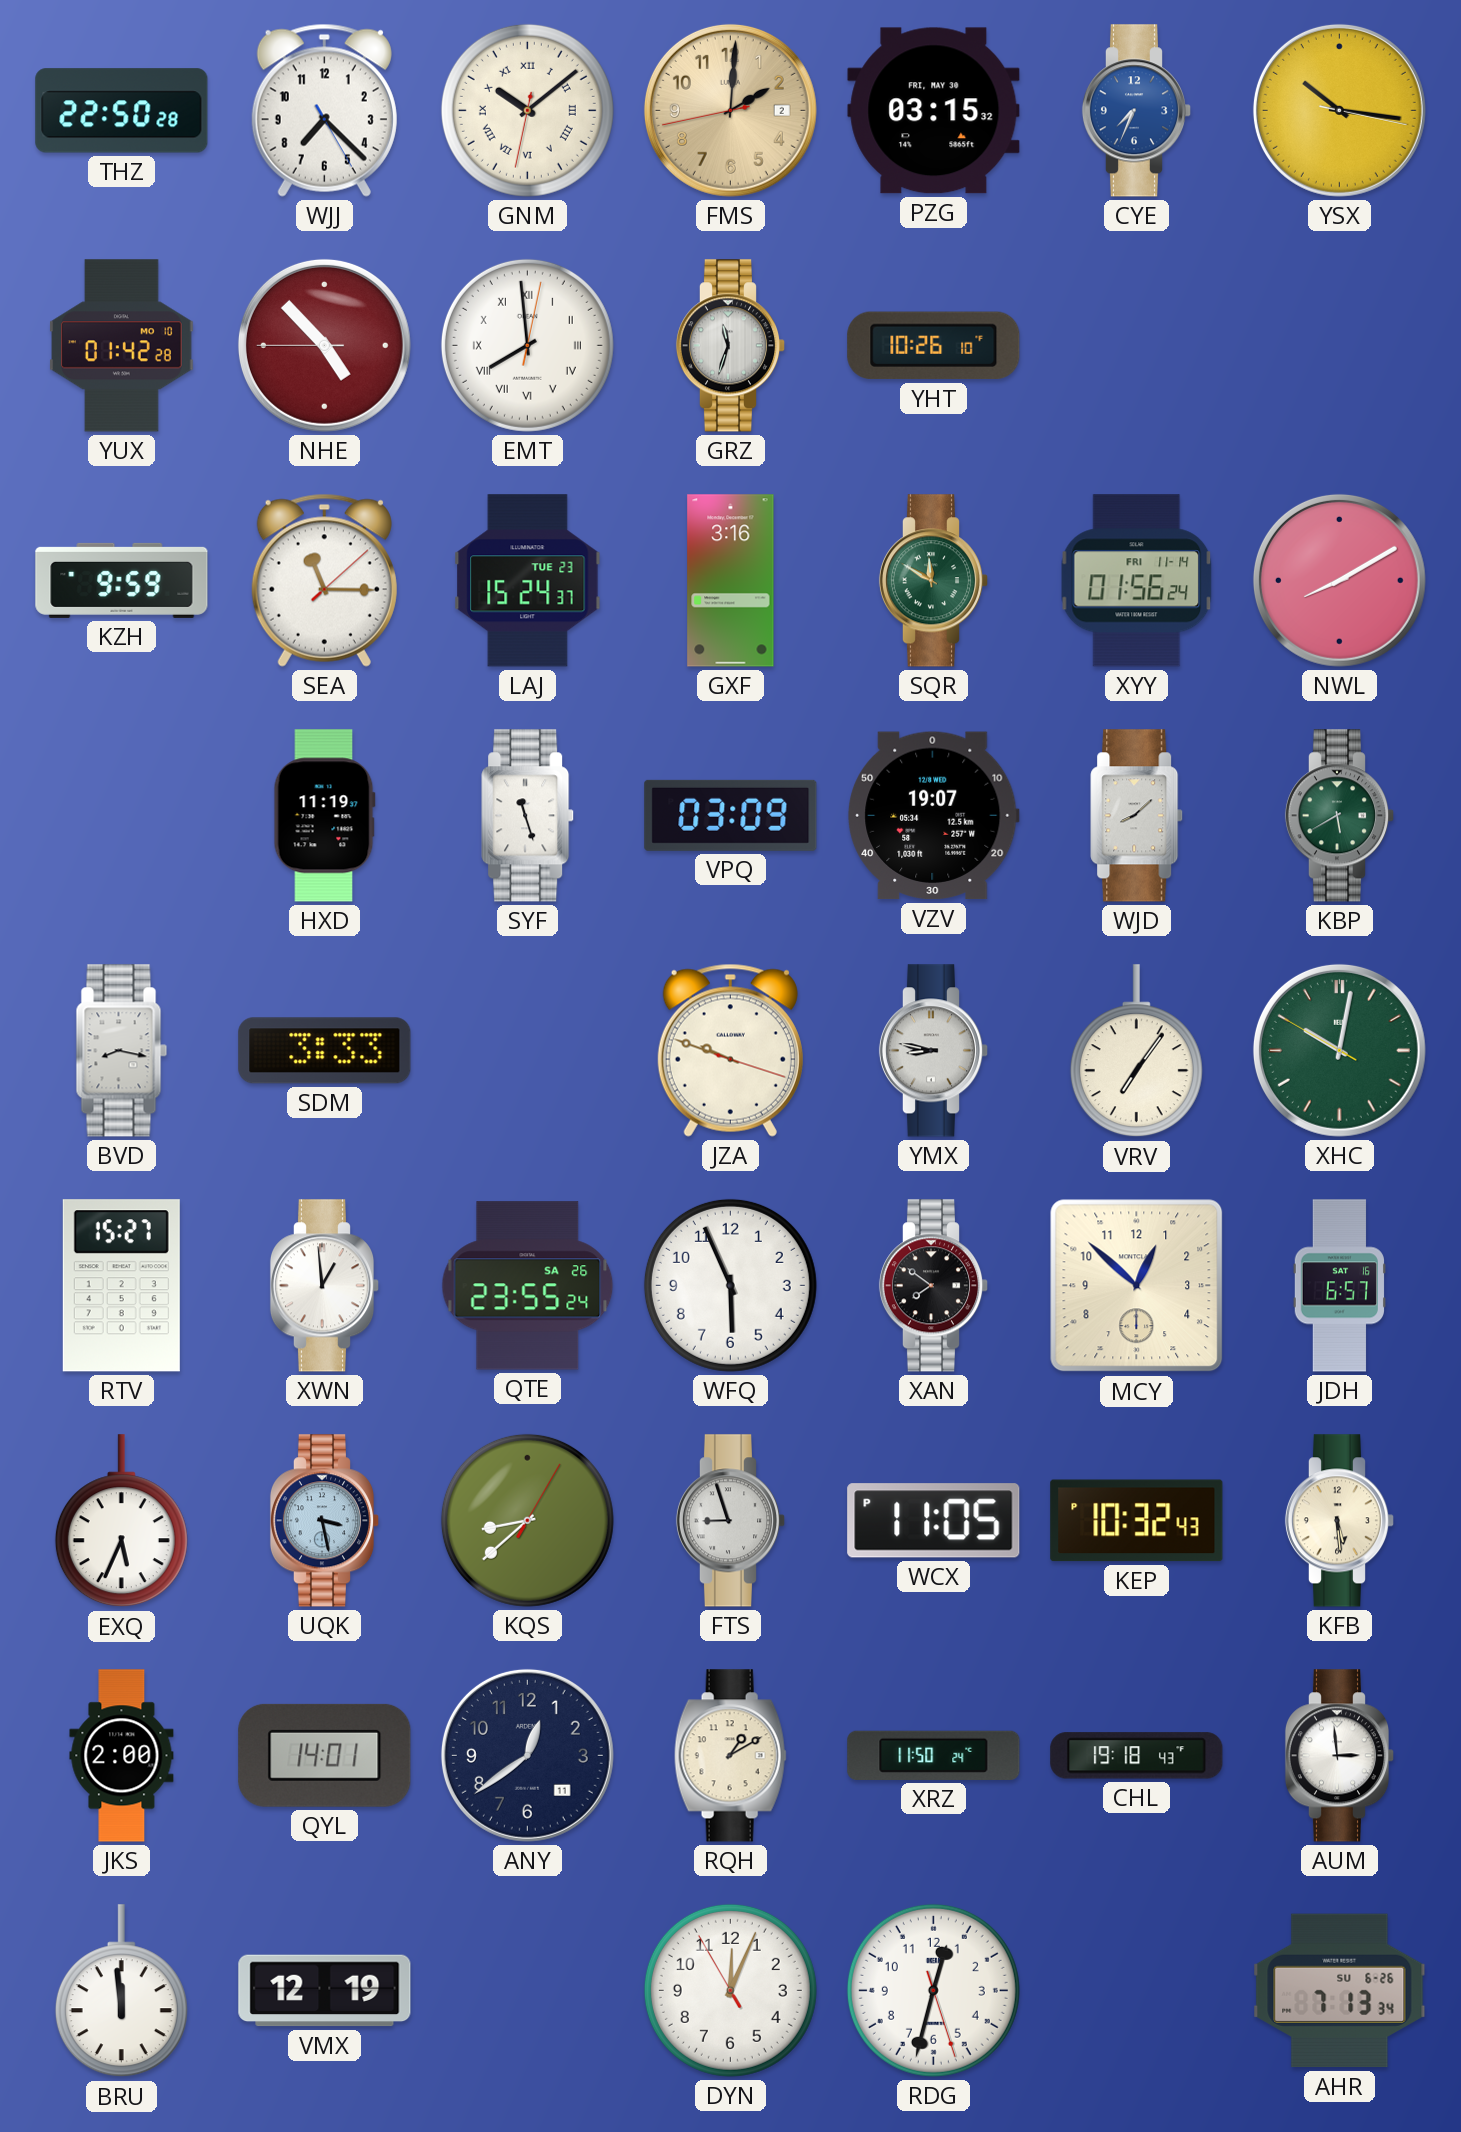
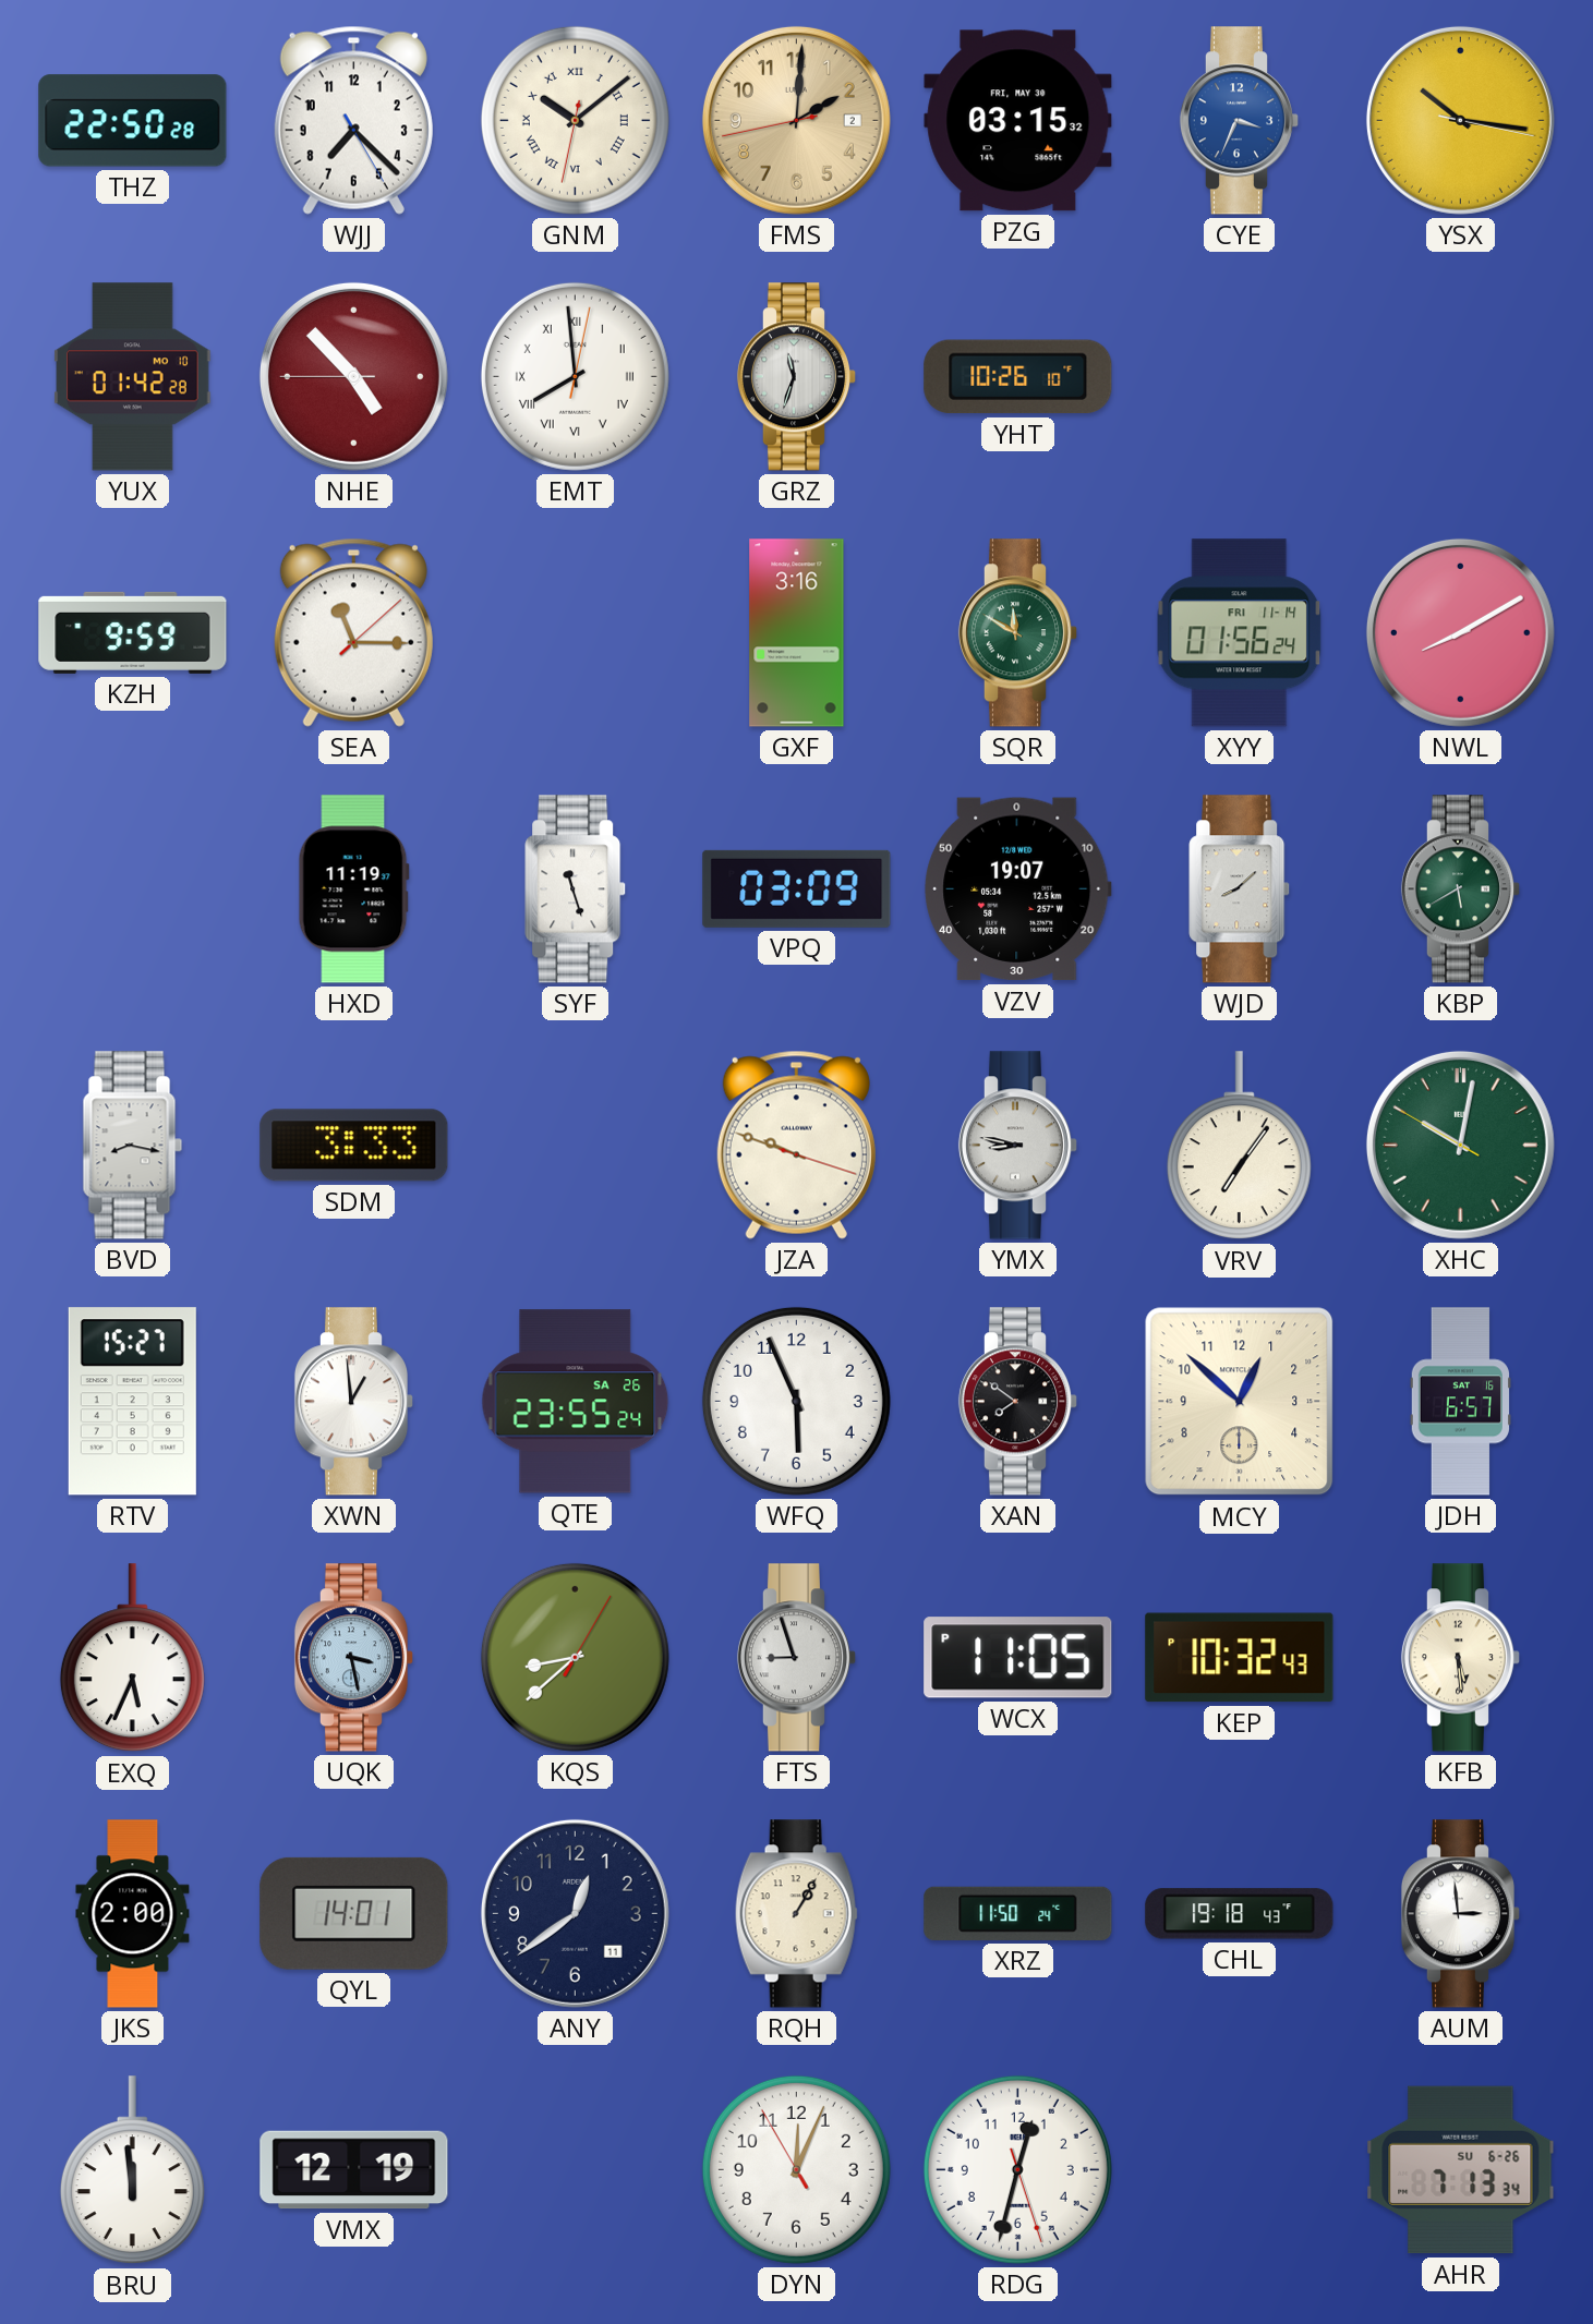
CYE: 7:34 -> 3:34 (1240, 121)
LAJ: 15:24 -> none (528, 581)
RQH: 1:10 -> 1:05 (796, 1914)
